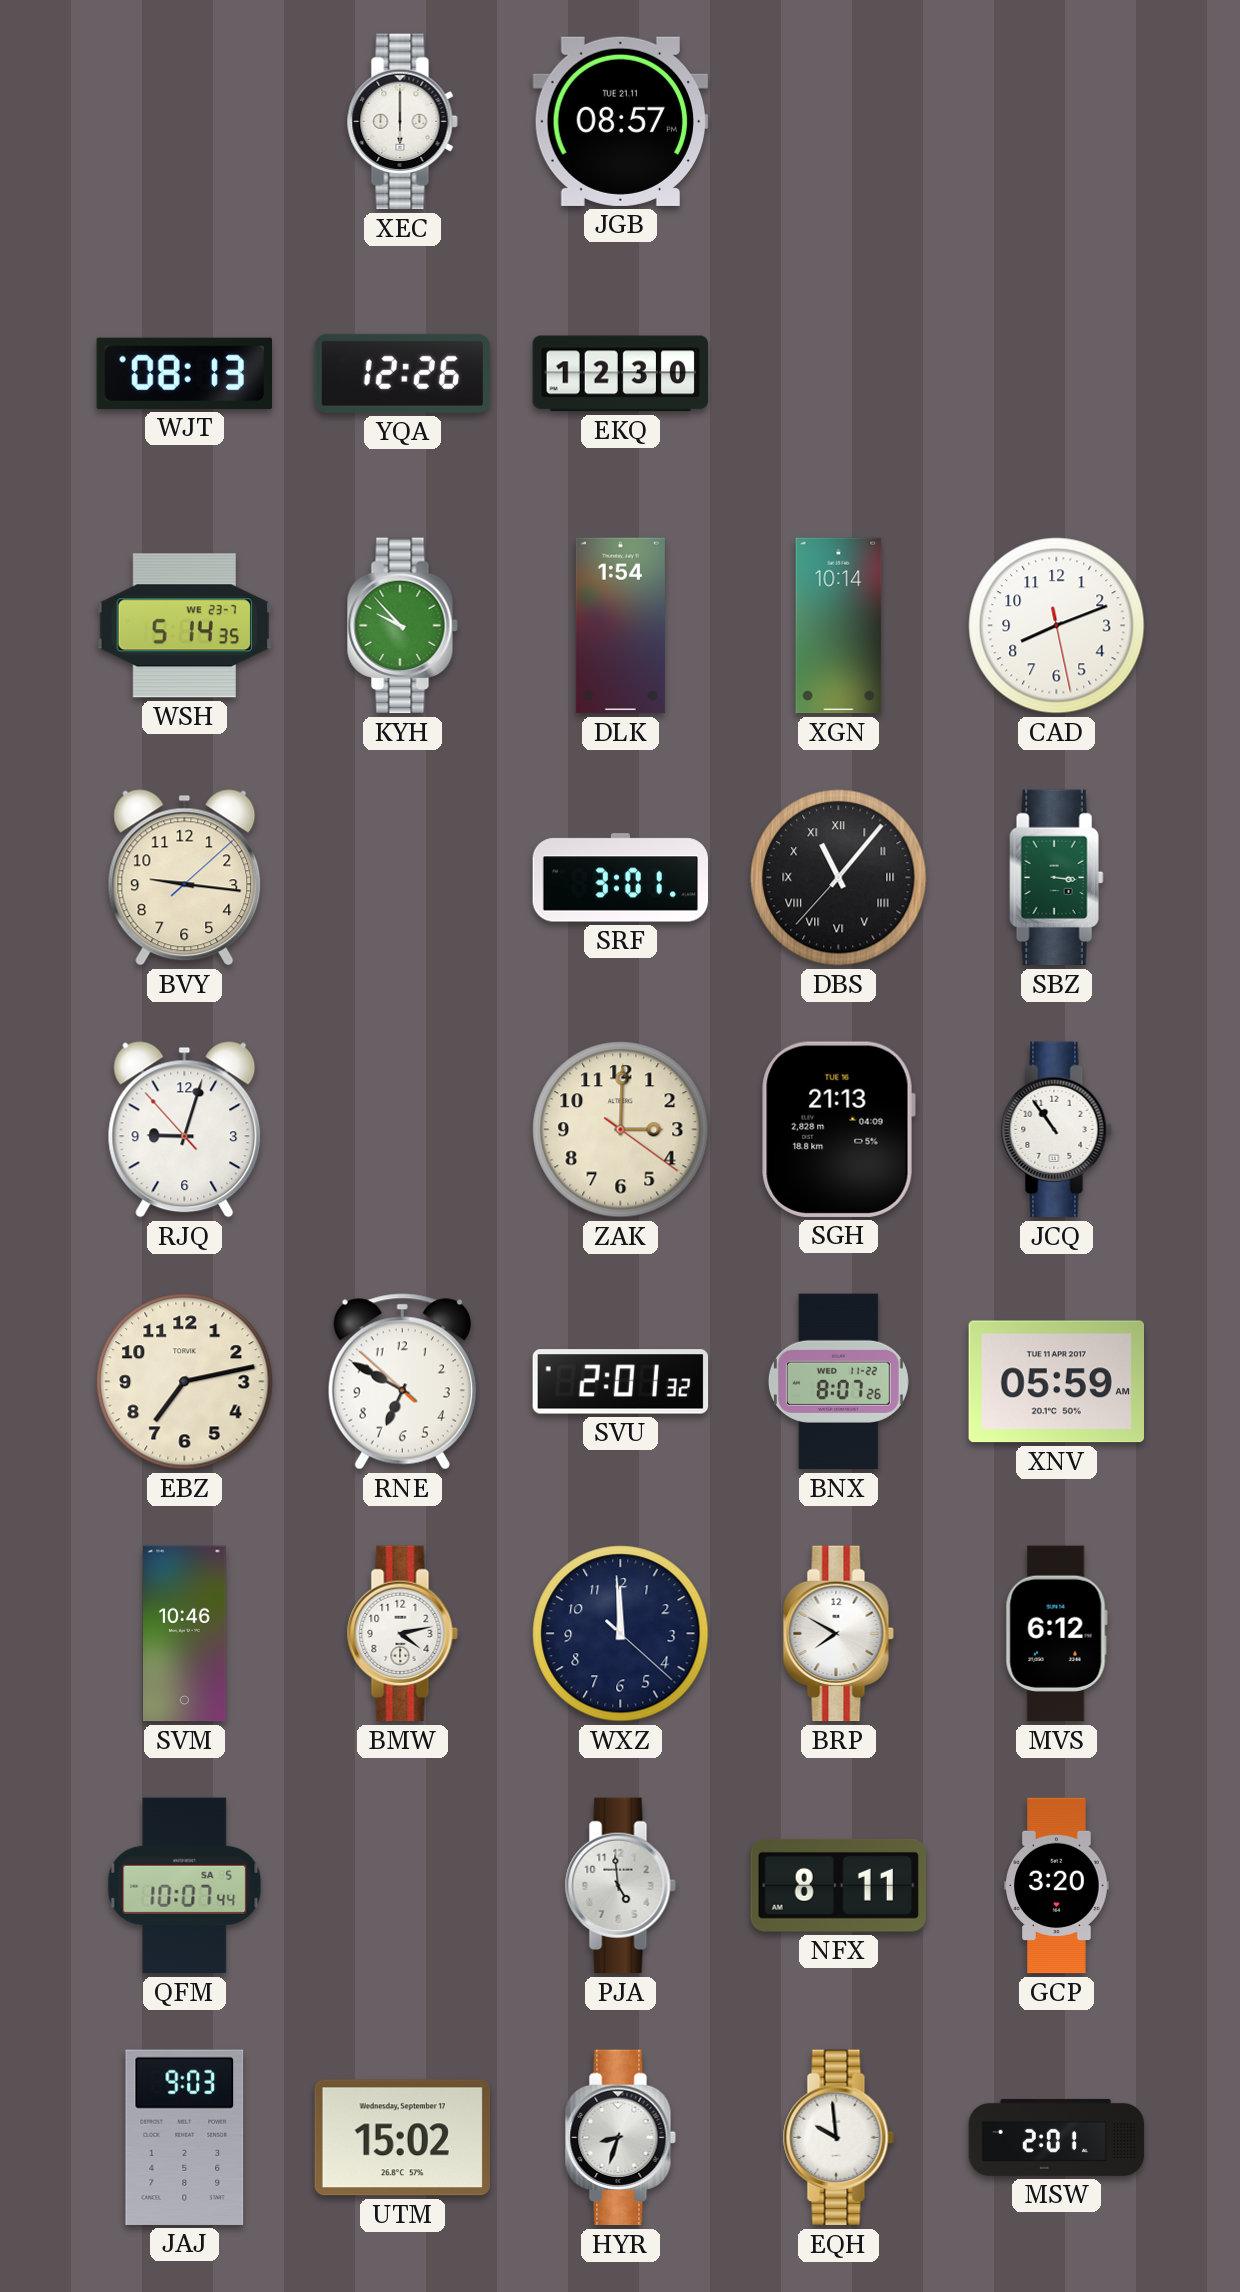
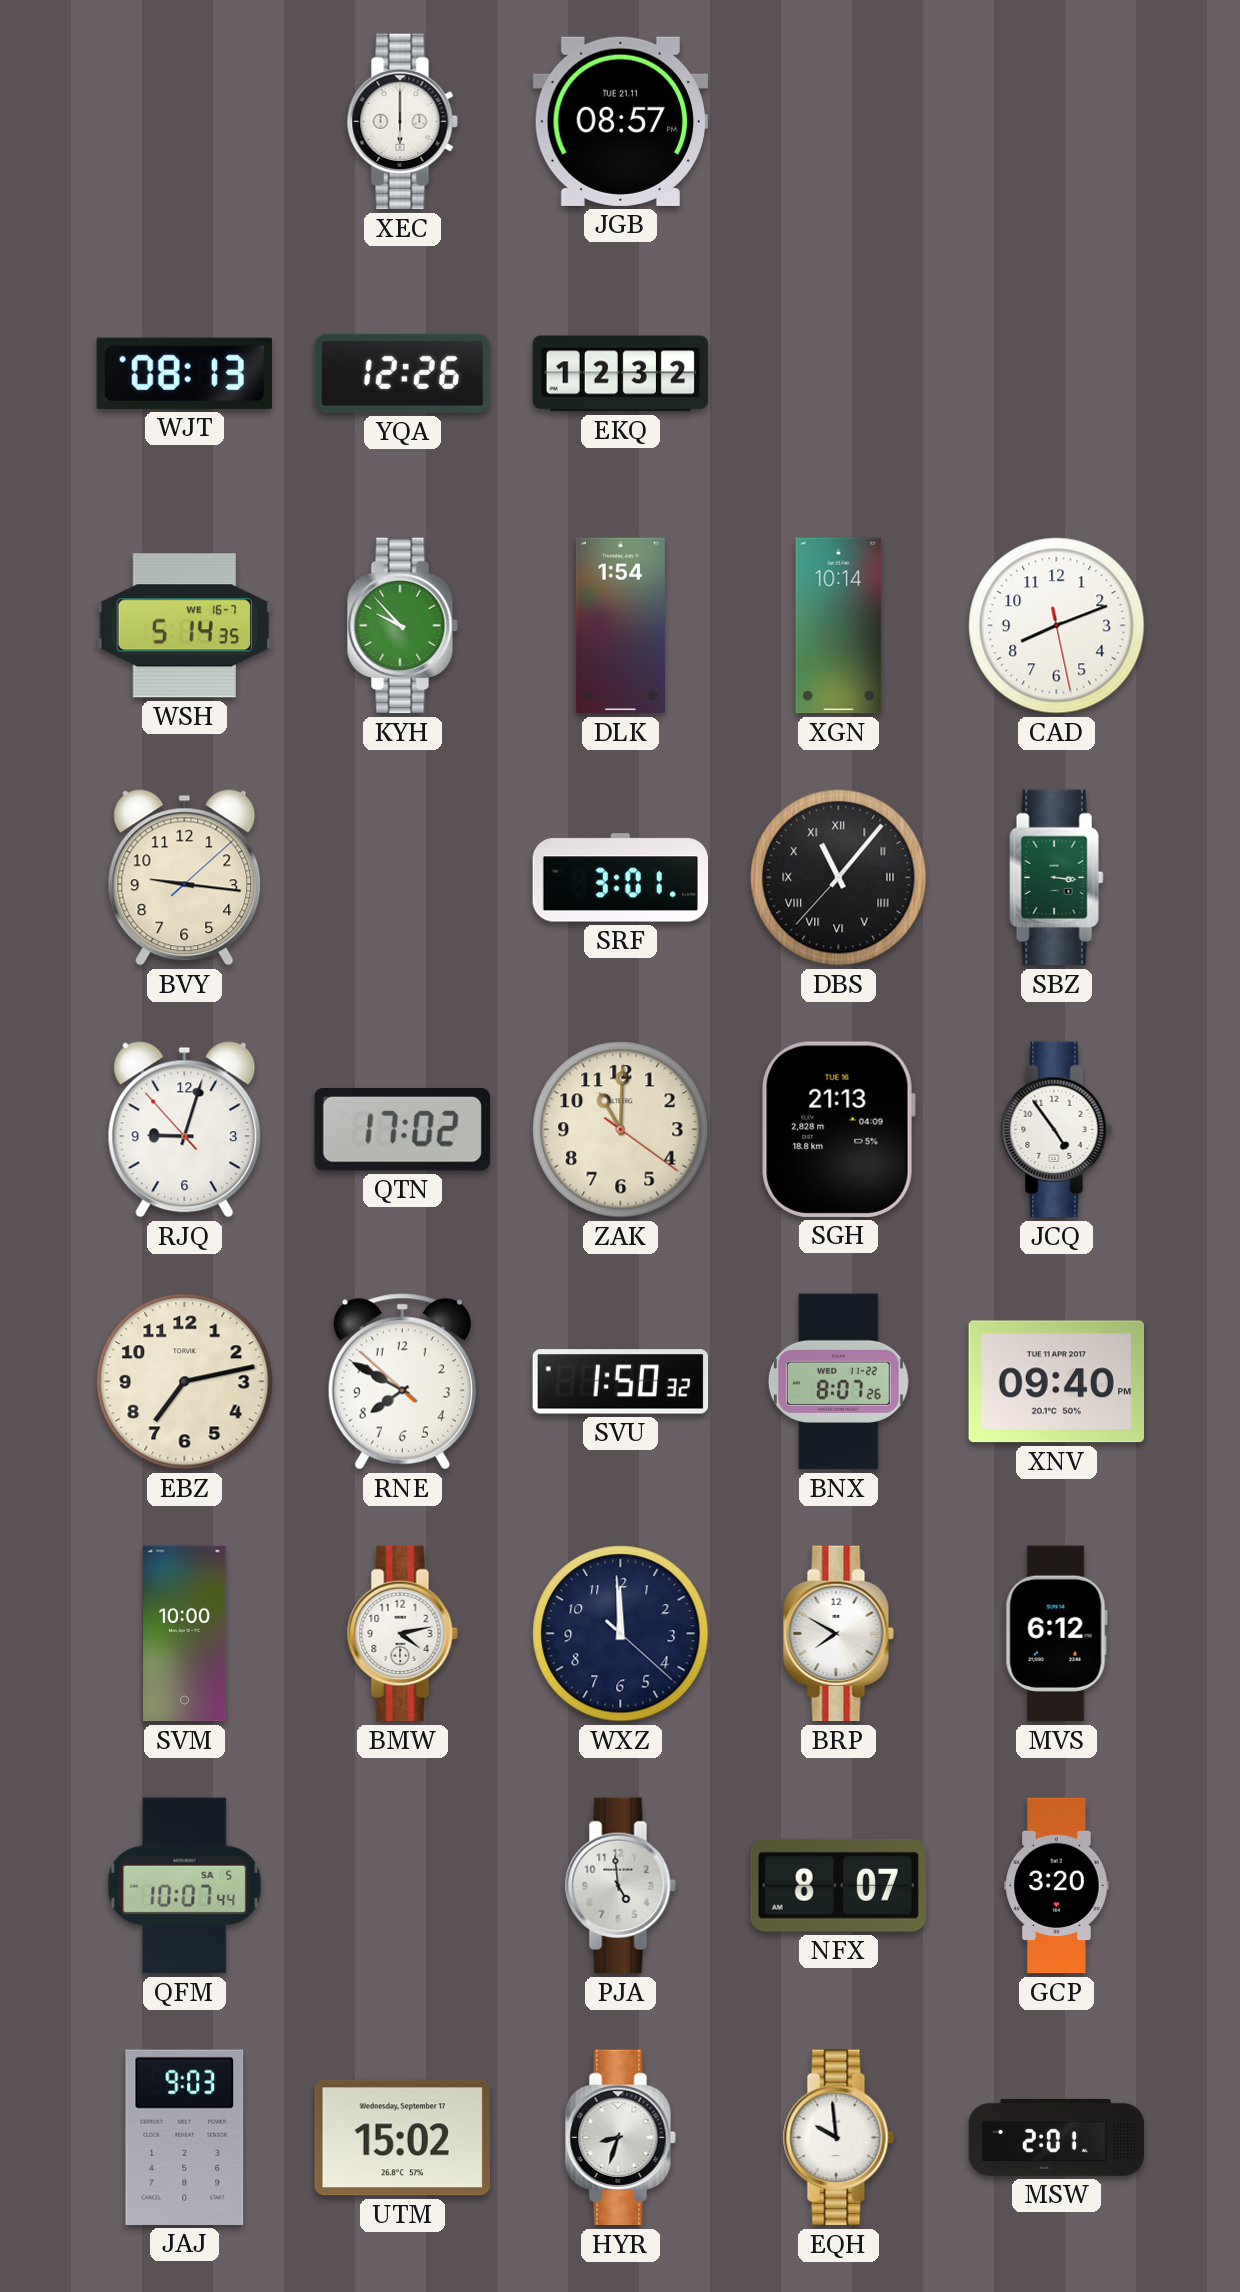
EKQ: 12:30 -> 12:32 (621, 374)
WSH date: WE 23-7 -> WE 16-7 (184, 626)
QTN: none -> 17:02 (402, 1129)
ZAK: 3:00 -> 11:00 (621, 1130)
JCQ: 10:54 -> 4:54 (1056, 1130)
RNE: 6:49 -> 7:49 (402, 1382)
SVU: 2:01 -> 1:50 (621, 1382)
XNV: 05:59 -> 09:40 (1056, 1382)
SVM: 10:46 -> 10:00 (185, 1634)
NFX: 8:11 -> 8:07 (838, 1885)
